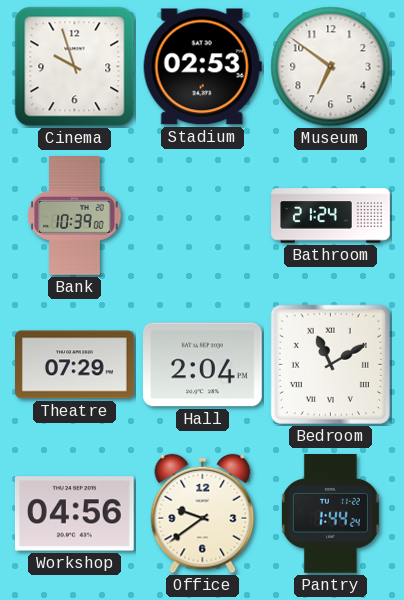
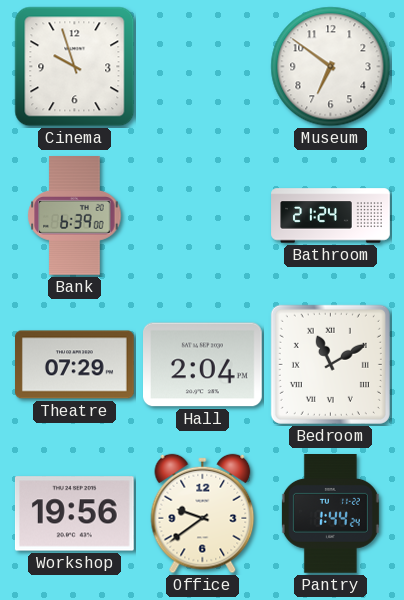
Stadium: 02:53 -> none (202, 67)
Bank: 10:39 -> 6:39 (75, 216)
Workshop: 04:56 -> 19:56 (74, 514)
